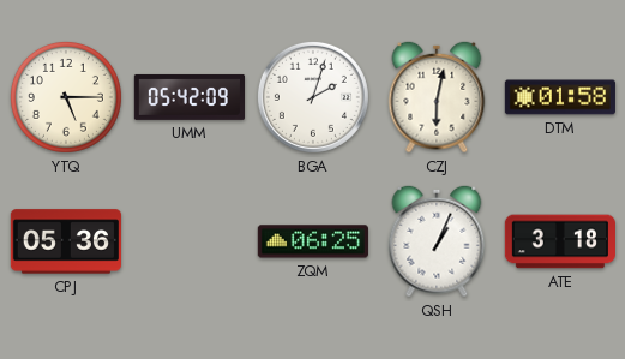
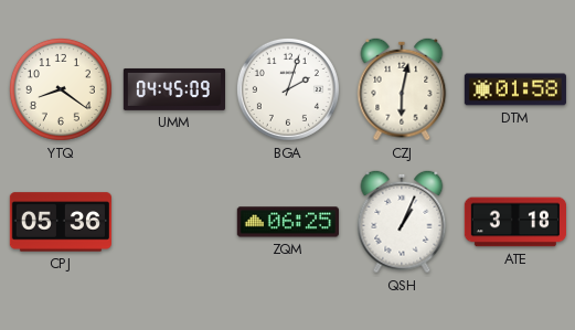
YTQ: 5:15 -> 8:21 (61, 89)
UMM: 05:42 -> 04:45 (173, 89)
